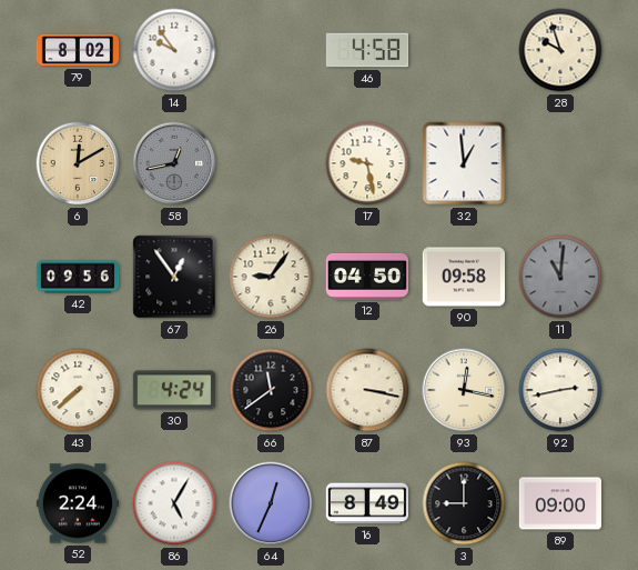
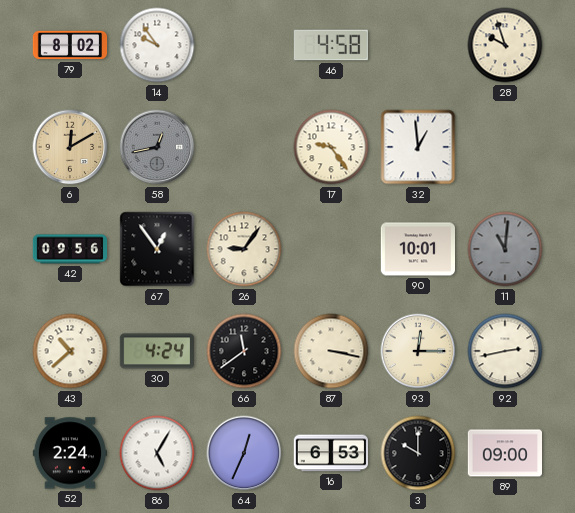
17: 9:28 -> 9:24 (331, 147)
12: 04:50 -> none (366, 277)
90: 09:58 -> 10:01 (417, 249)
43: 7:38 -> 10:38 (70, 351)
93: 12:17 -> 12:15 (418, 351)
16: 8:49 -> 6:53 (330, 453)
3: 9:00 -> 10:00 (418, 453)
